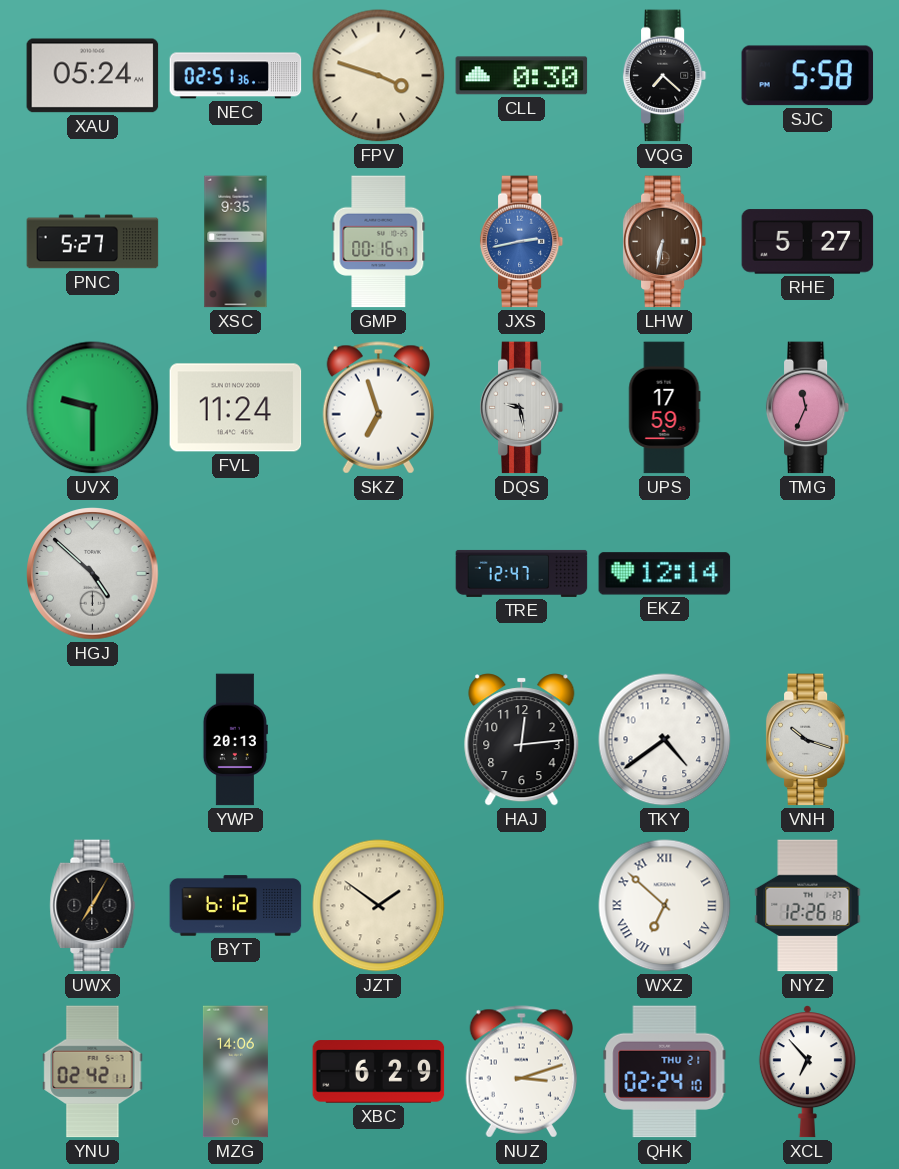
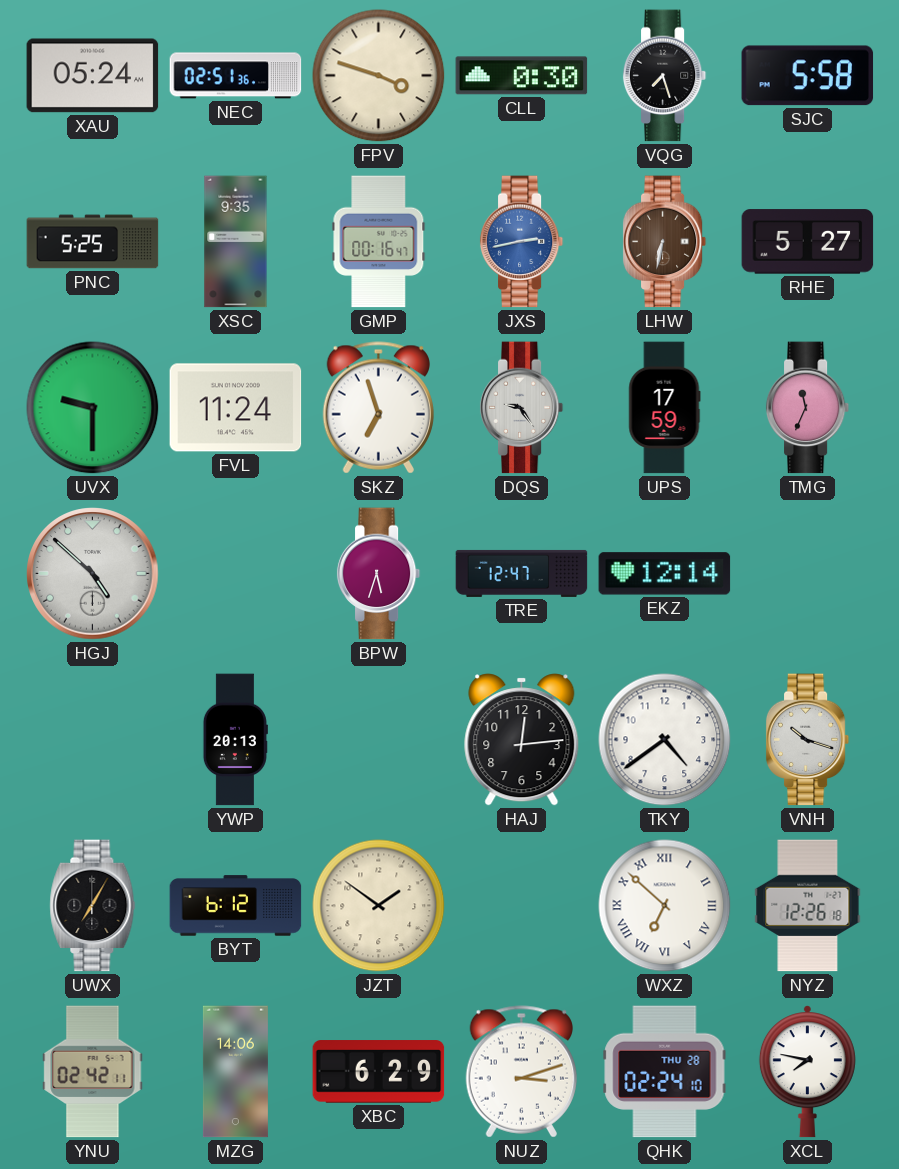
VQG: 7:22 -> 7:27 (665, 76)
PNC: 5:27 -> 5:25 (93, 242)
DQS: 9:28 -> 9:24 (522, 408)
BPW: none -> 5:33 (379, 574)
QHK date: THU 21 -> THU 28 (665, 1072)
XCL: 6:53 -> 7:47 (807, 1072)
